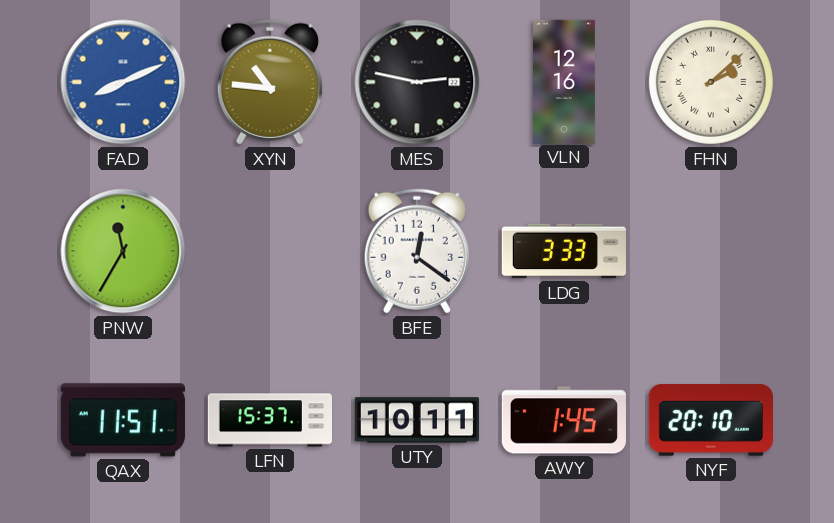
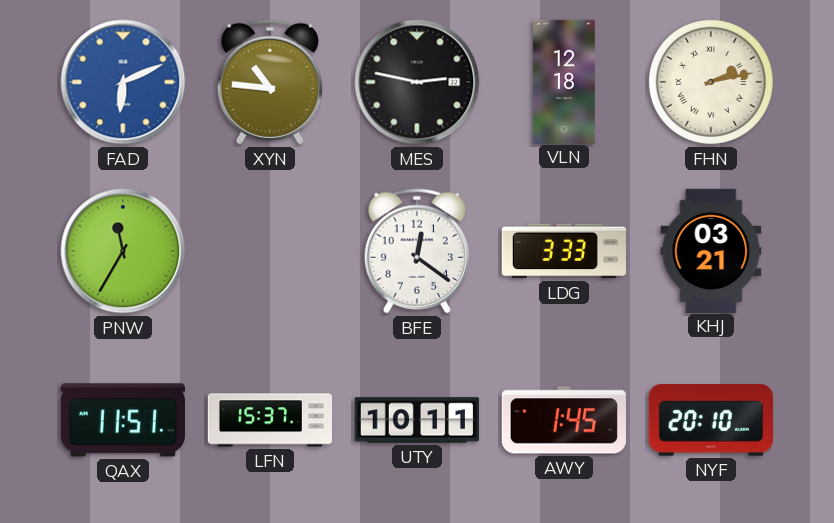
FAD: 8:11 -> 6:11 (123, 82)
VLN: 12:16 -> 12:18 (565, 81)
FHN: 2:08 -> 2:13 (711, 82)
KHJ: none -> 03:21 (711, 250)
